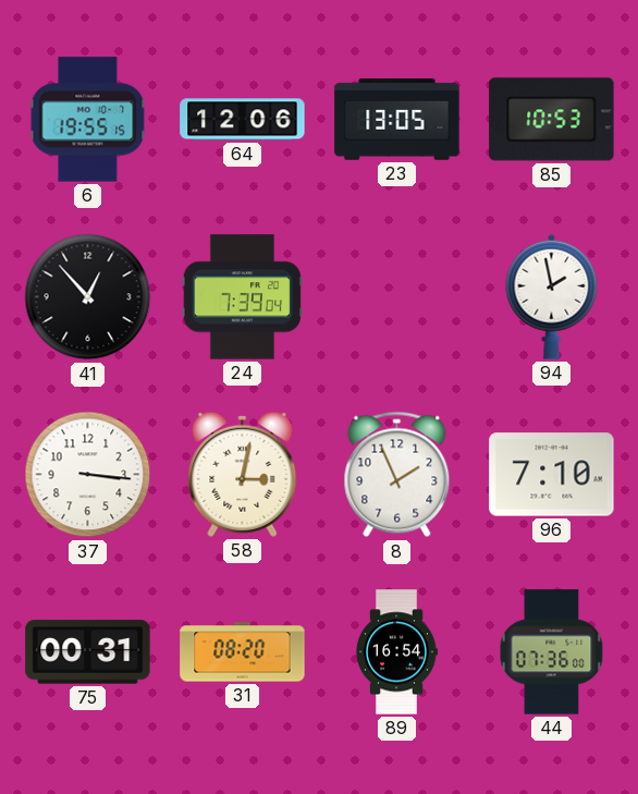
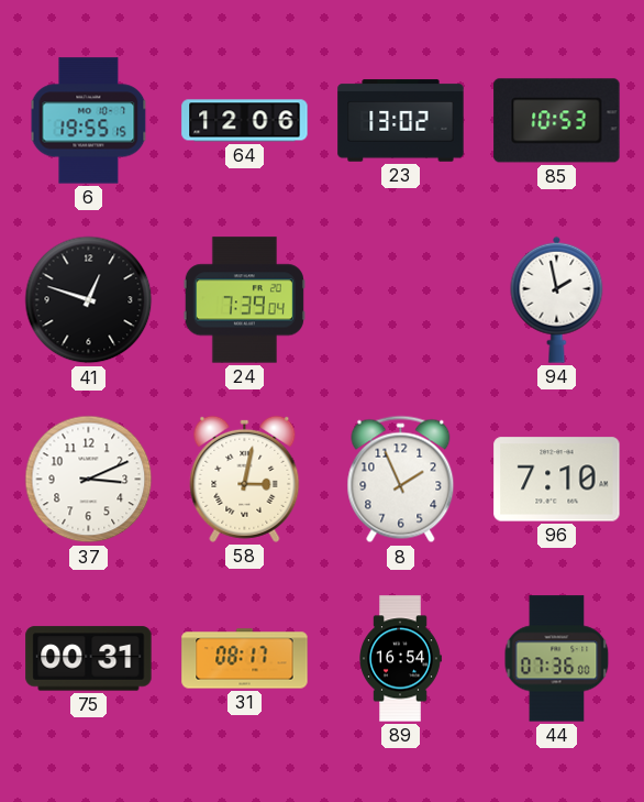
23: 13:05 -> 13:02 (401, 121)
41: 12:53 -> 12:48 (89, 300)
37: 3:16 -> 3:11 (89, 480)
31: 08:20 -> 08:17 (245, 659)
